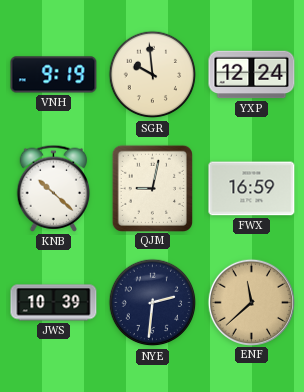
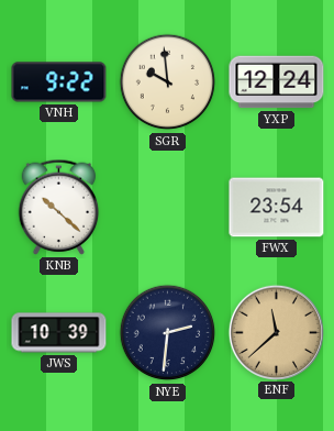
VNH: 9:19 -> 9:22 (59, 82)
QJM: 9:02 -> none (152, 188)
FWX: 16:59 -> 23:54 (277, 208)
